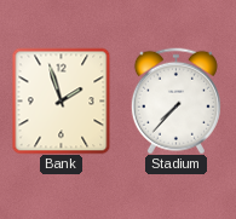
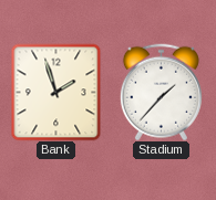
Stadium: 7:37 -> 1:37 (161, 92)
